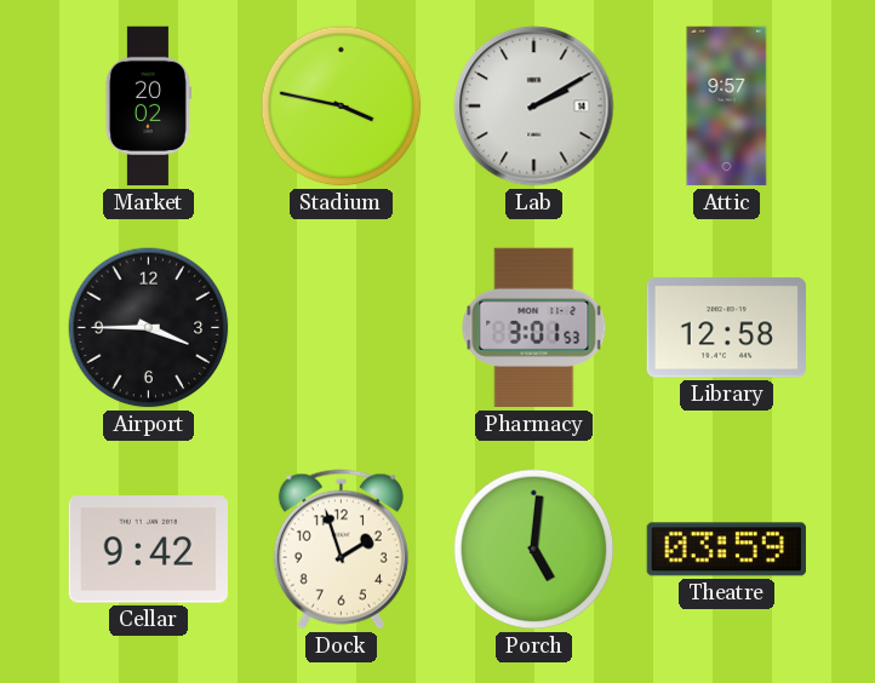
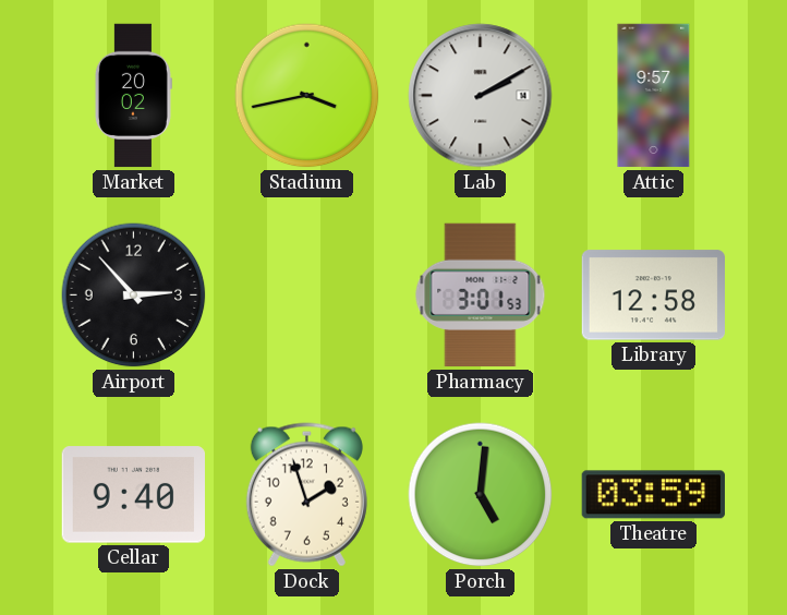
Stadium: 3:47 -> 3:43 (307, 96)
Airport: 3:45 -> 2:53 (134, 296)
Cellar: 9:42 -> 9:40 (133, 495)
